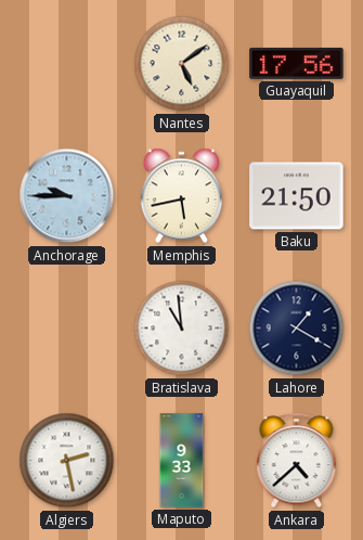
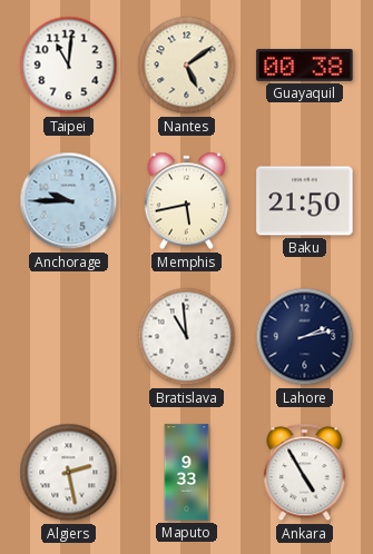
Taipei: none -> 11:01 (69, 66)
Guayaquil: 17:56 -> 00:38 (305, 65)
Lahore: 1:20 -> 2:13 (305, 337)
Ankara: 4:38 -> 4:55 (305, 473)
